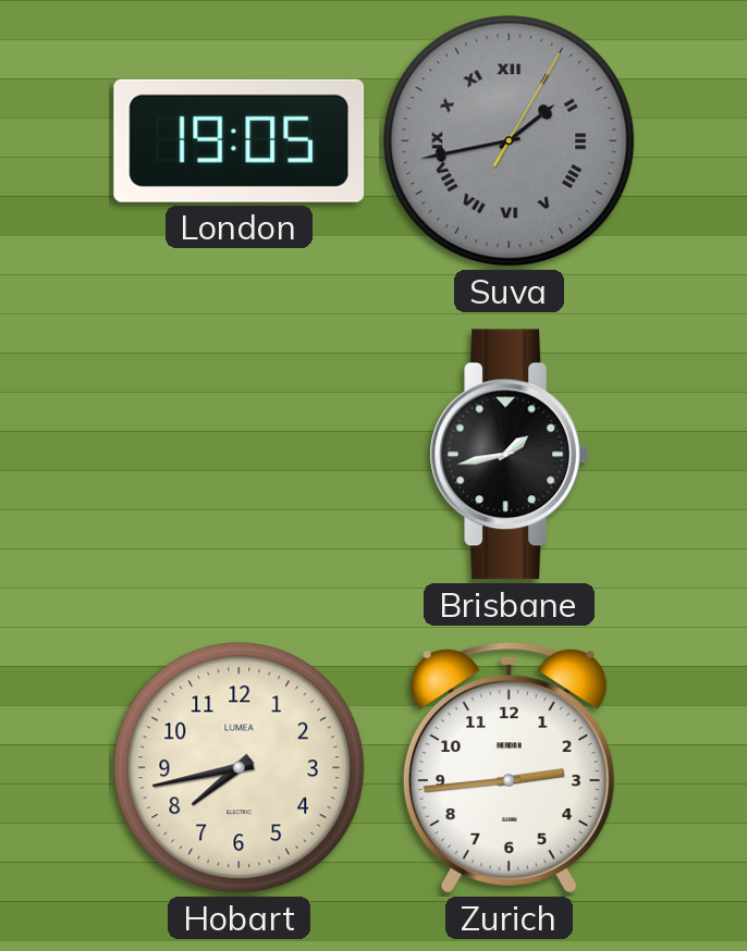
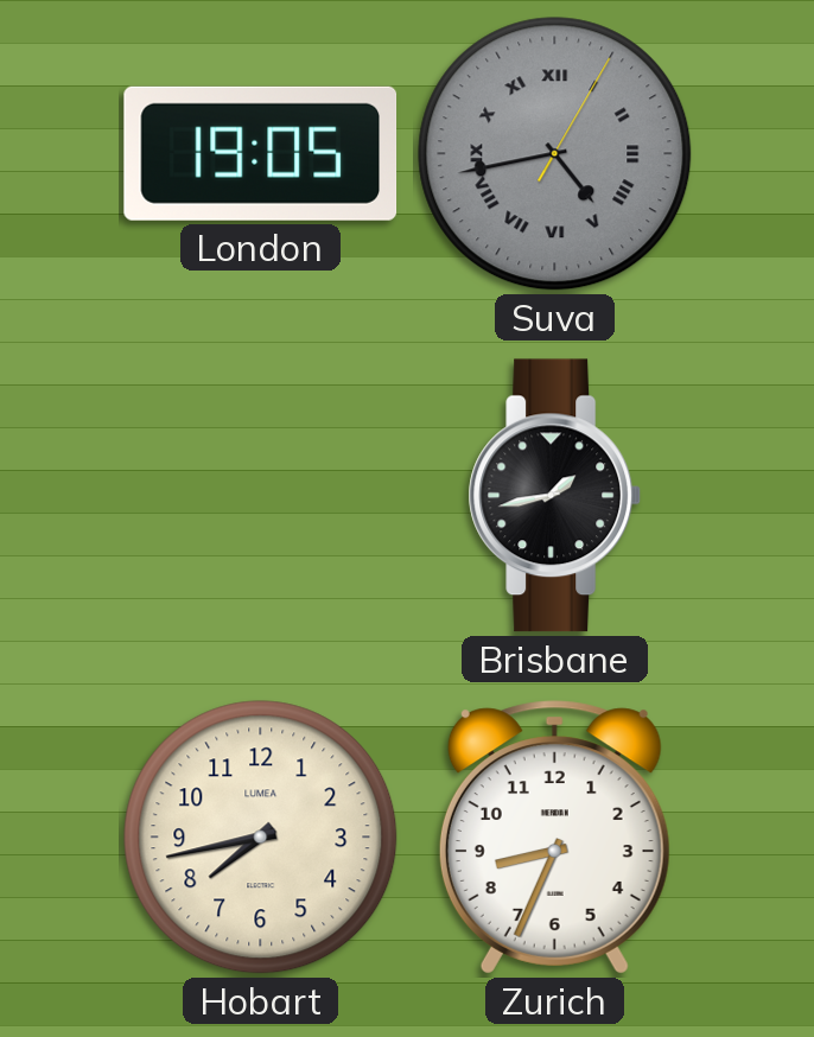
Suva: 1:43 -> 4:43 (555, 154)
Zurich: 2:44 -> 8:34 (554, 838)
